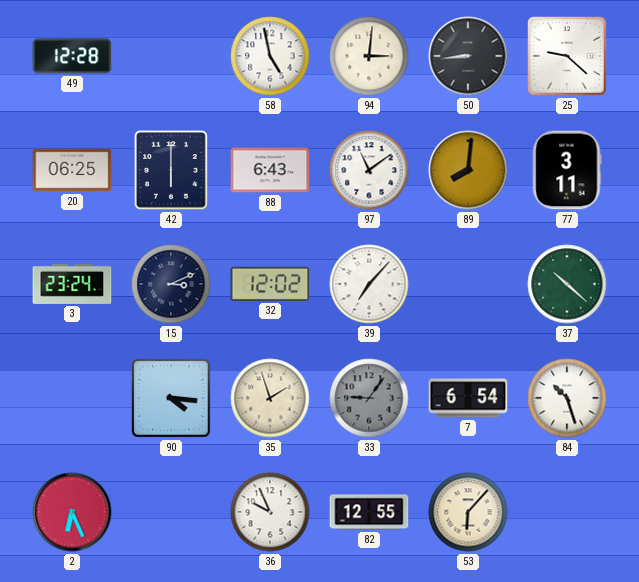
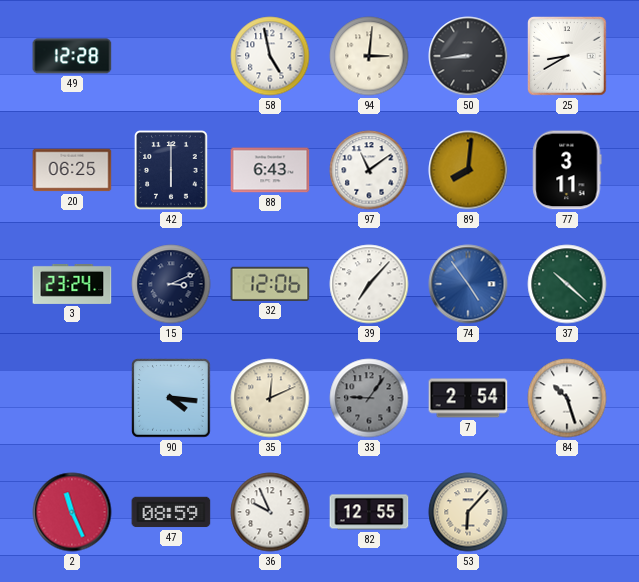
25: 9:22 -> 8:40 (567, 56)
32: 12:02 -> 12:06 (270, 284)
74: none -> 4:54 (468, 284)
35: 1:57 -> 12:11 (270, 398)
7: 6:54 -> 2:54 (468, 398)
2: 6:26 -> 11:26 (72, 512)
47: none -> 08:59 (171, 512)
